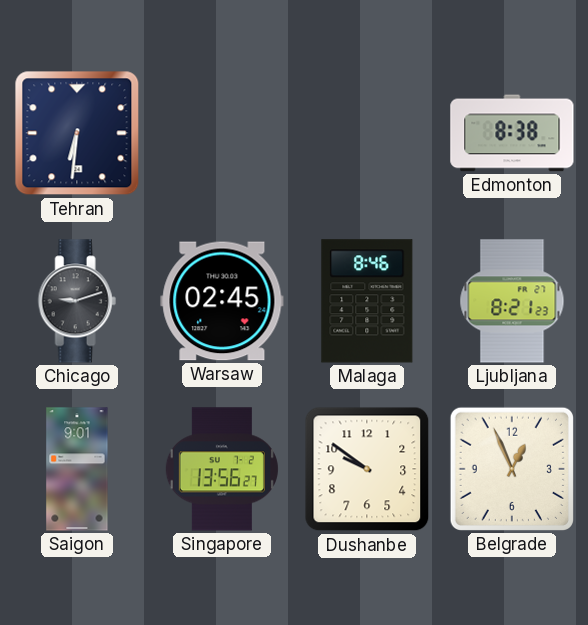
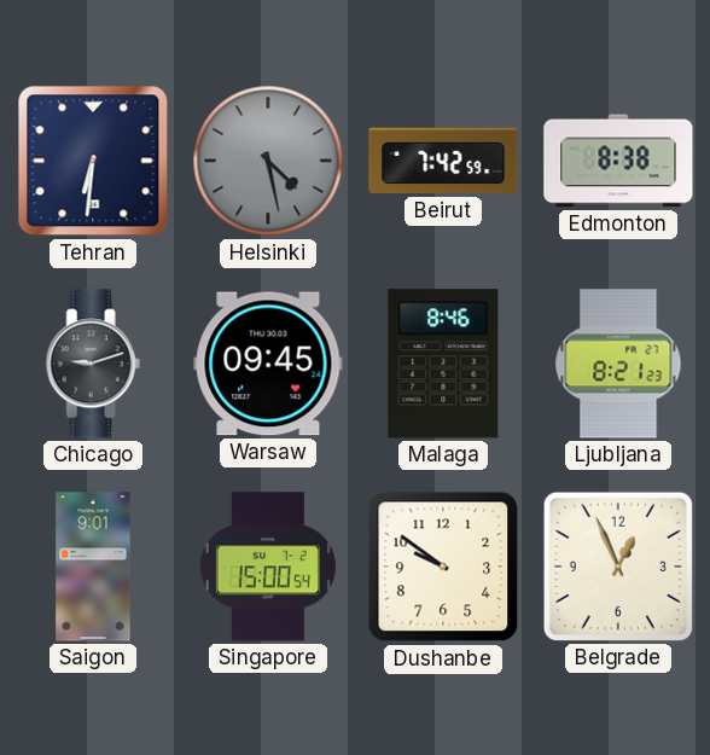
Helsinki: none -> 4:28 (268, 161)
Beirut: none -> 7:42 (443, 161)
Warsaw: 02:45 -> 09:45 (268, 364)
Singapore: 13:56 -> 15:00 (268, 567)
